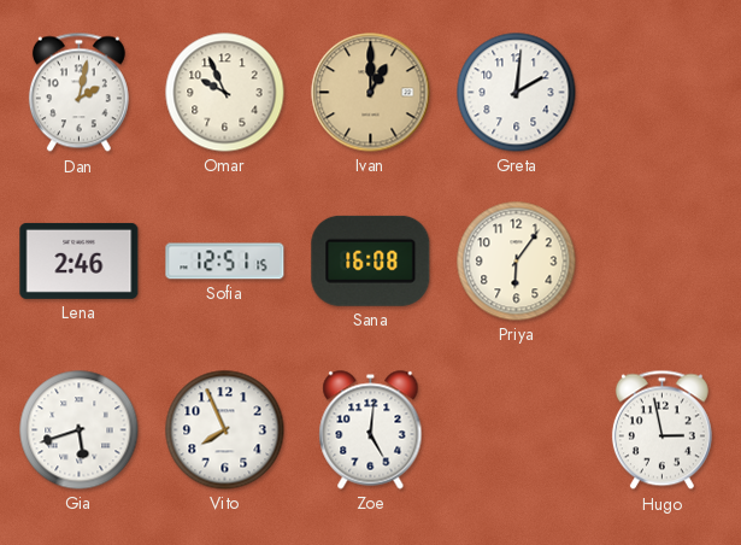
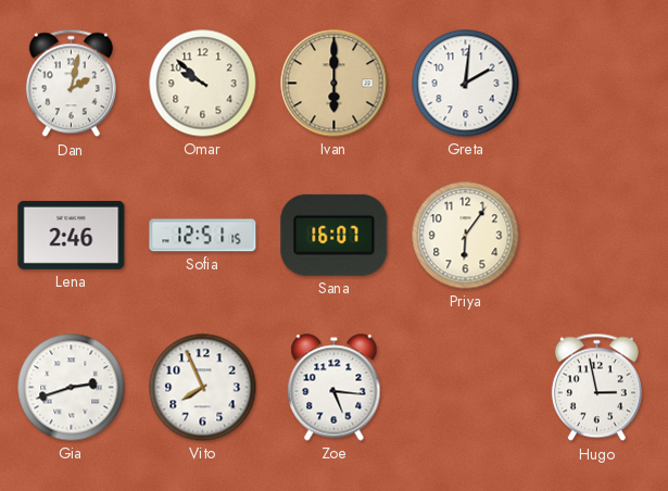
Omar: 9:56 -> 9:52 (203, 84)
Ivan: 1:00 -> 6:00 (335, 84)
Sana: 16:08 -> 16:07 (335, 235)
Gia: 5:42 -> 2:42 (72, 388)
Zoe: 5:01 -> 5:16 (335, 388)
